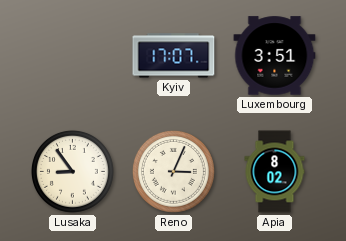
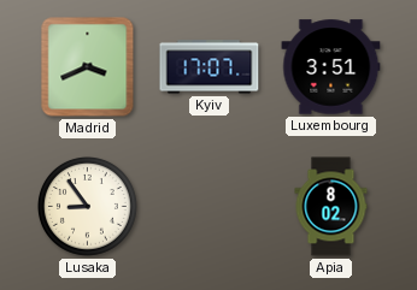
Madrid: none -> 3:41 (88, 67)
Reno: 3:04 -> none (173, 171)
